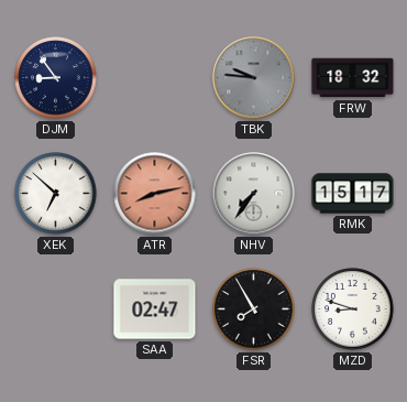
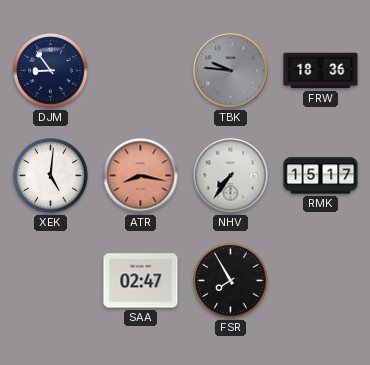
FRW: 18:32 -> 18:36 (321, 71)
XEK: 6:52 -> 5:01 (51, 176)
ATR: 8:13 -> 8:17 (141, 176)
MZD: 8:48 -> none (353, 309)
